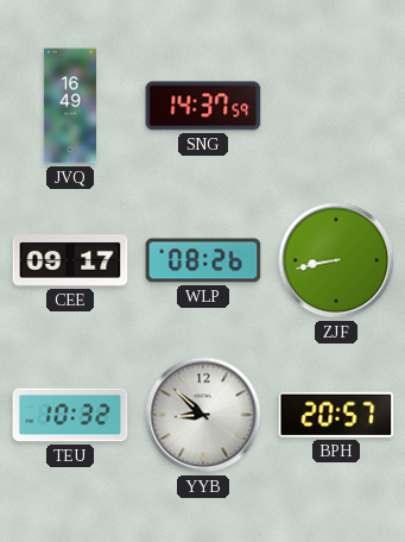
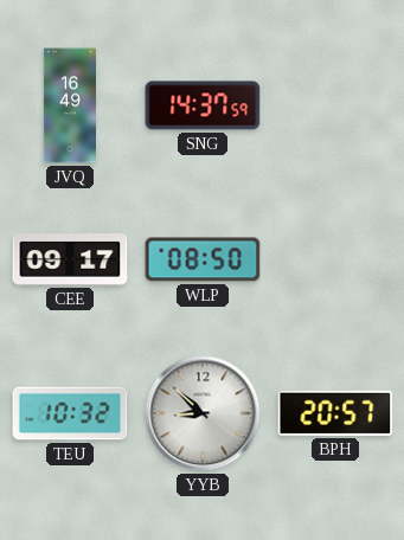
WLP: 08:26 -> 08:50 (203, 259)
ZJF: 8:43 -> none (336, 260)
